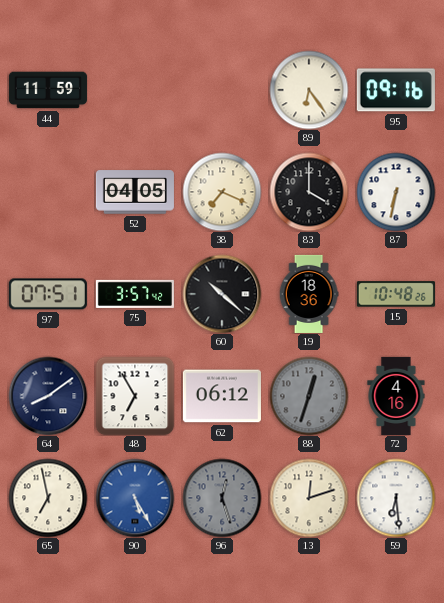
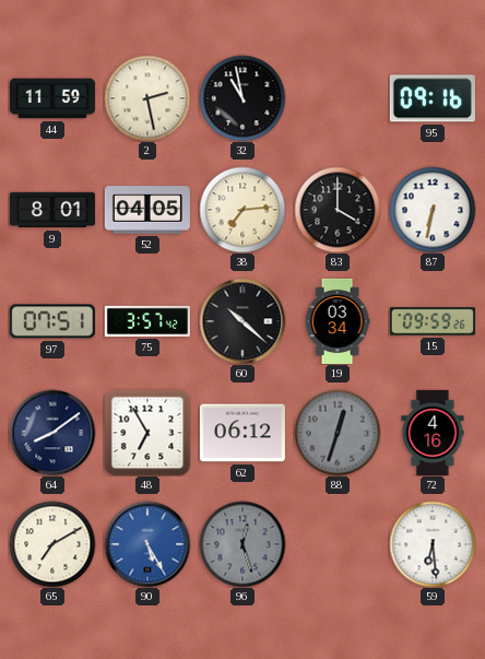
2: none -> 2:28 (147, 98)
32: none -> 10:58 (242, 98)
89: 6:24 -> none (309, 90)
9: none -> 8:01 (52, 210)
38: 7:19 -> 7:14 (242, 210)
19: 18:36 -> 03:34 (338, 321)
15: 10:48 -> 09:59 (433, 321)
65: 6:58 -> 7:10 (52, 544)
13: 12:12 -> none (309, 498)
